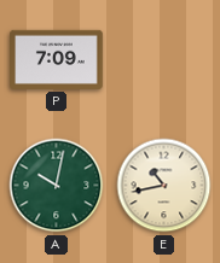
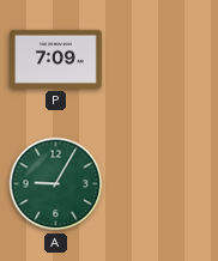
A: 10:02 -> 9:05 (56, 184)
E: 10:43 -> none (164, 186)
